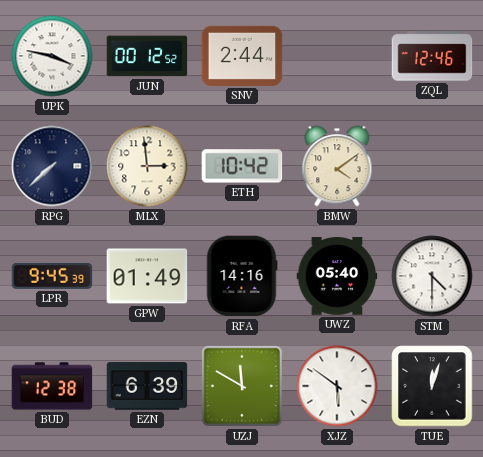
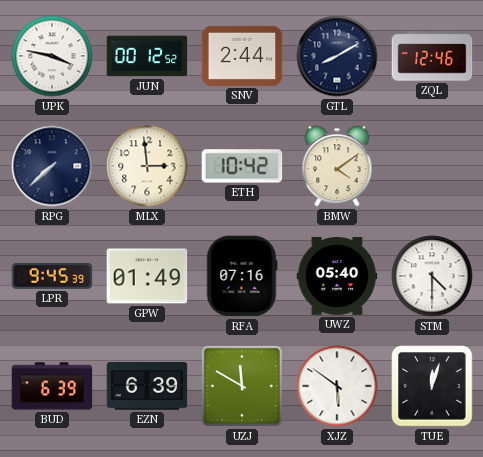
GTL: none -> 8:10 (337, 56)
RFA: 14:16 -> 07:16 (242, 276)
BUD: 12:38 -> 6:39 (52, 386)
